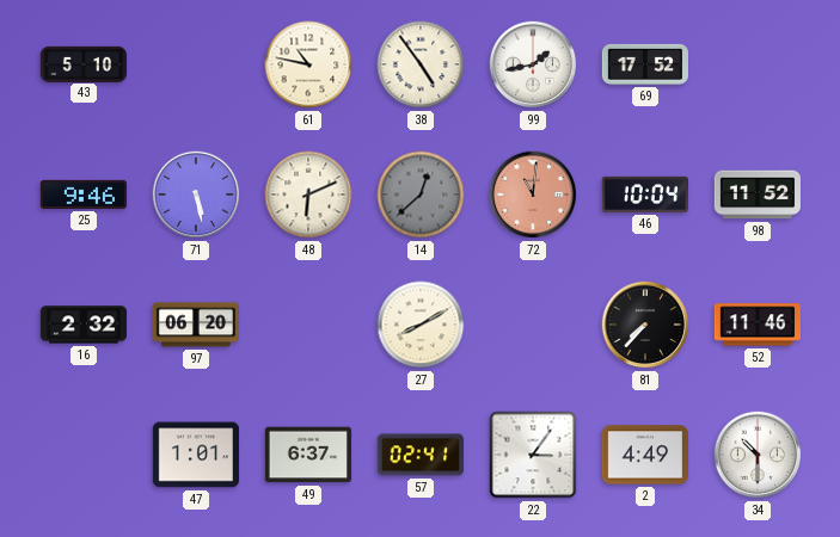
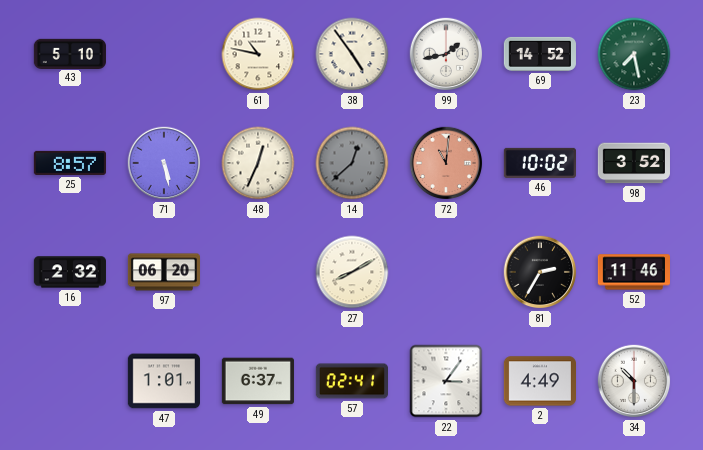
69: 17:52 -> 14:52 (540, 54)
23: none -> 7:28 (634, 54)
25: 9:46 -> 8:57 (70, 163)
48: 6:11 -> 12:34 (258, 163)
46: 10:04 -> 10:02 (540, 163)
98: 11:52 -> 3:52 (633, 163)
81: 7:37 -> 2:35 (540, 272)
